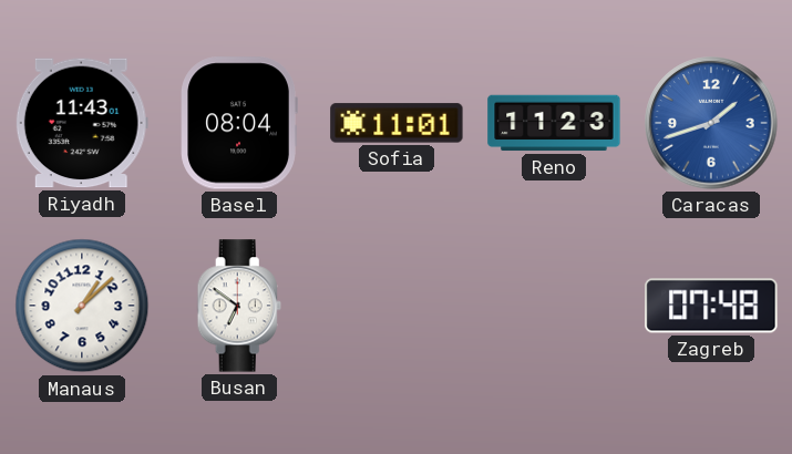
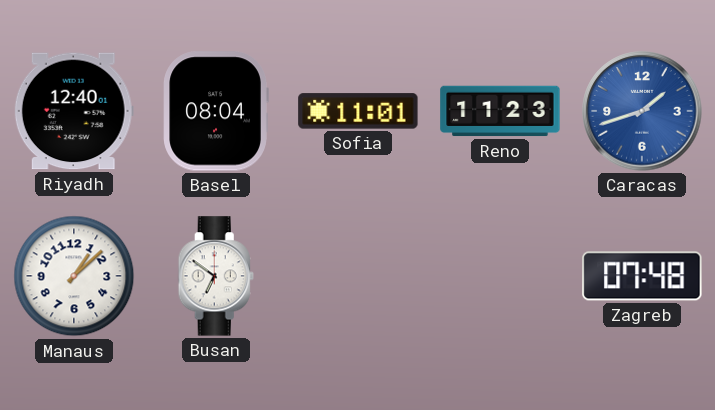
Riyadh: 11:43 -> 12:40 (74, 111)
